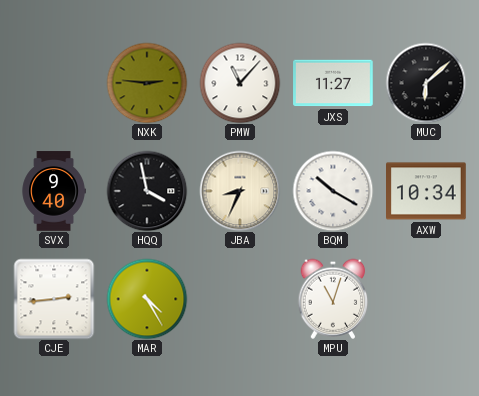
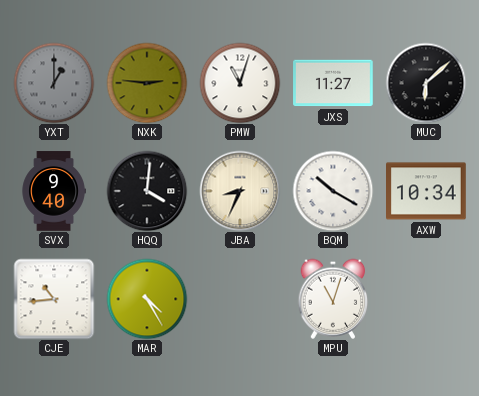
YXT: none -> 1:00 (54, 83)
PMW: 11:07 -> 11:03 (240, 83)
HQQ: 3:58 -> 4:01 (147, 191)
CJE: 2:44 -> 10:44 (54, 299)
